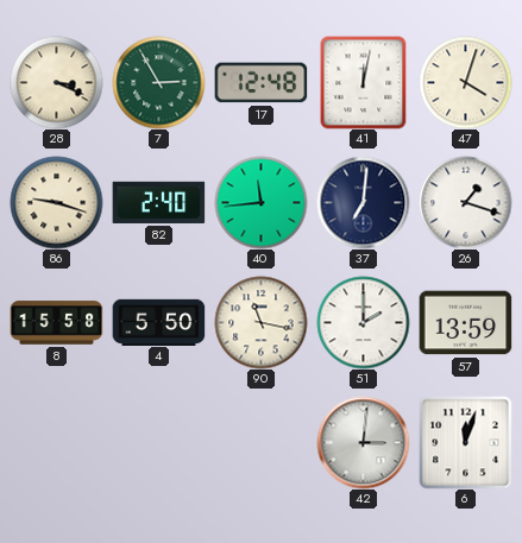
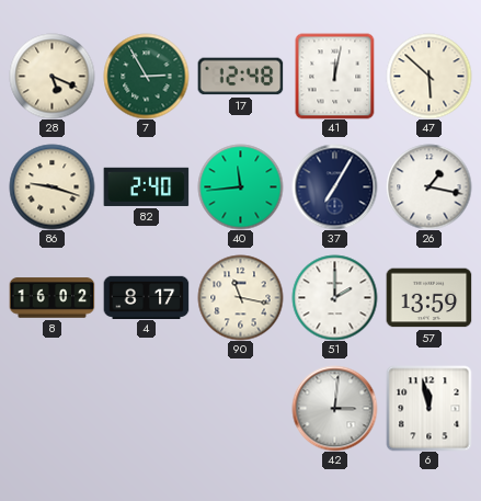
28: 3:19 -> 5:19 (51, 76)
47: 4:03 -> 5:52 (428, 76)
37: 7:01 -> 7:05 (334, 186)
26: 1:18 -> 1:17 (428, 186)
8: 15:58 -> 16:02 (51, 298)
4: 5:50 -> 8:17 (146, 297)
6: 12:03 -> 11:58 (428, 408)
